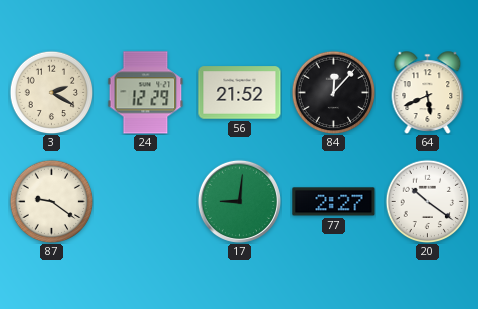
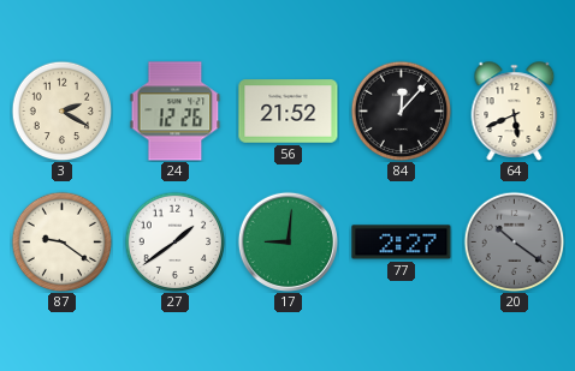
24: 12:29 -> 12:26 (176, 112)
27: none -> 1:39 (174, 241)
20 dial: white -> grey (514, 241)
